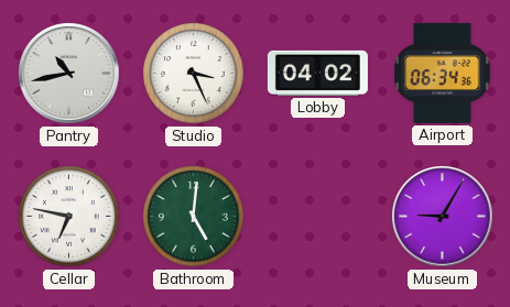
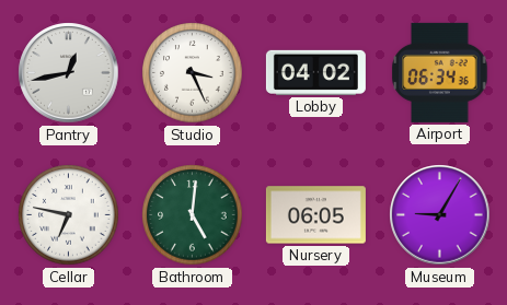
Pantry: 10:43 -> 12:43 (69, 73)
Nursery: none -> 06:05 (315, 215)
